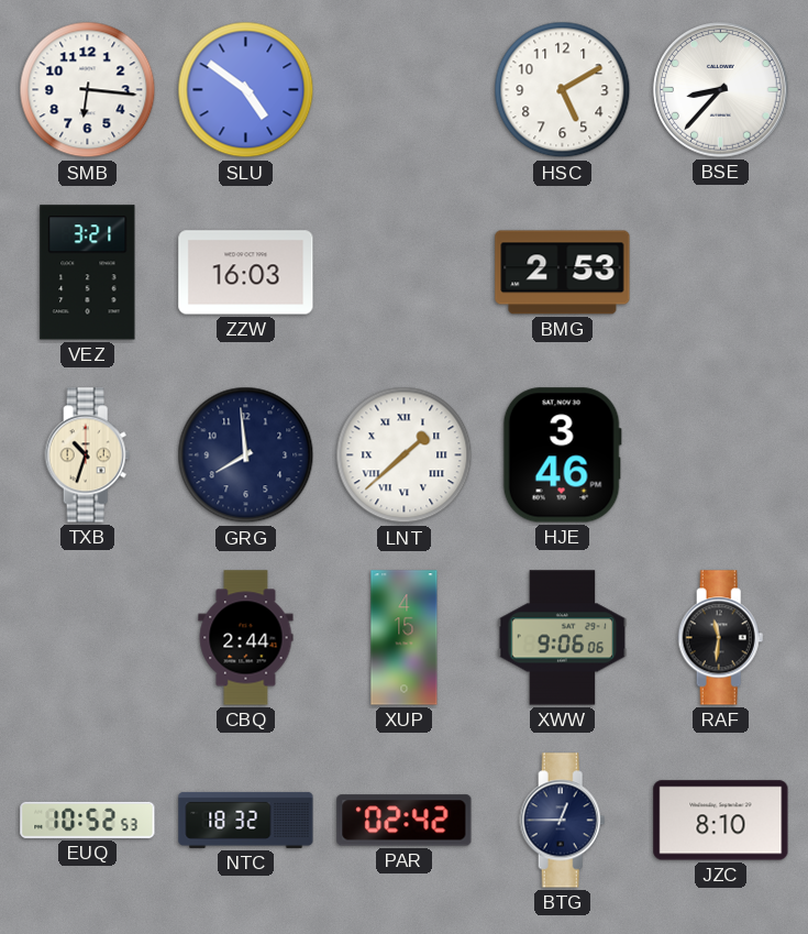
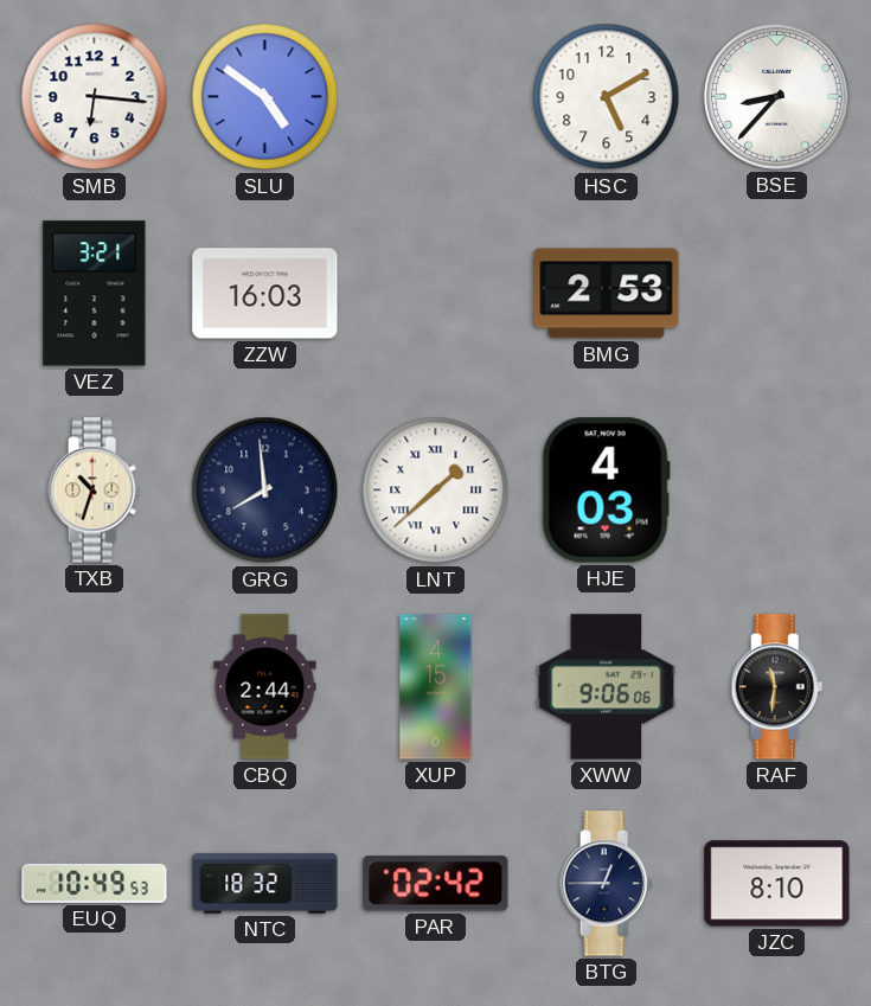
HJE: 3:46 -> 4:03 (606, 491)
EUQ: 10:52 -> 10:49 (95, 883)
